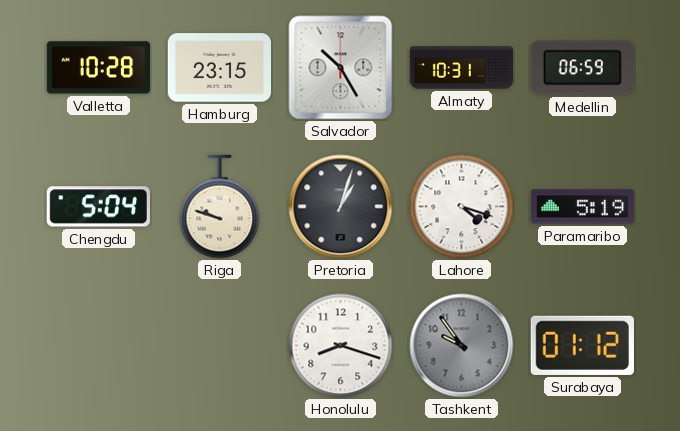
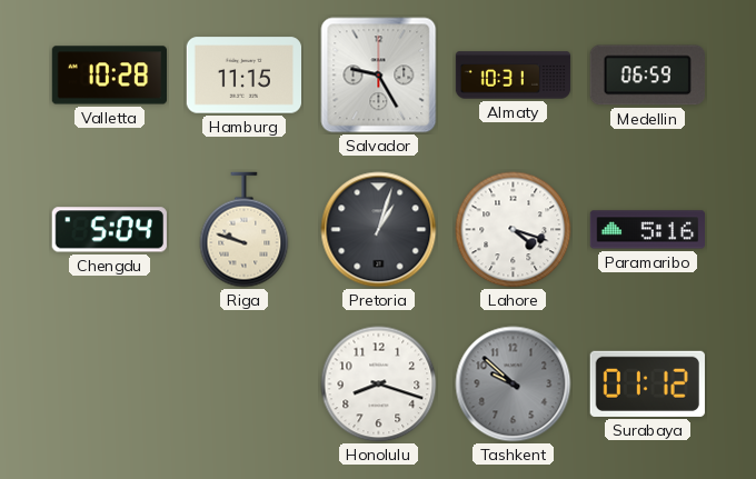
Hamburg: 23:15 -> 11:15 (245, 76)
Salvador: 10:25 -> 9:25 (379, 76)
Paramaribo: 5:19 -> 5:16 (648, 230)
Tashkent: 9:54 -> 9:52 (514, 385)
